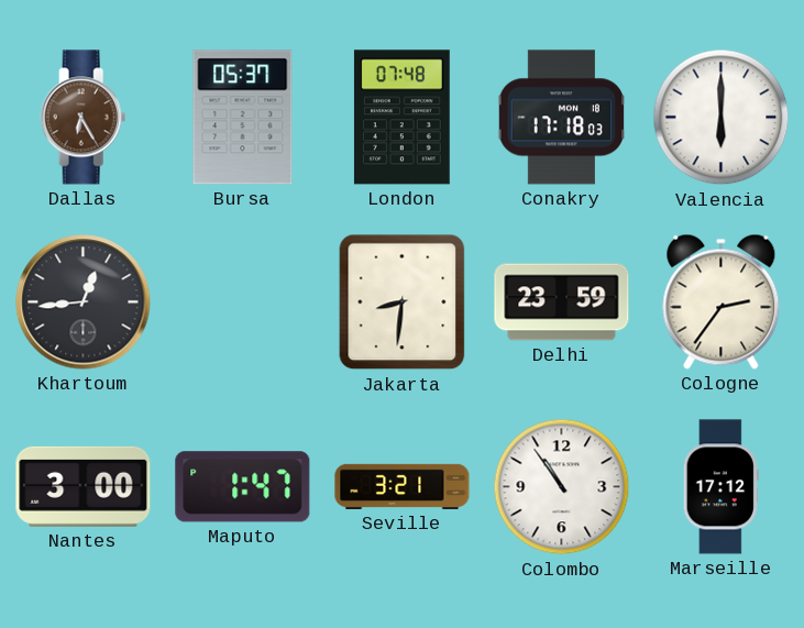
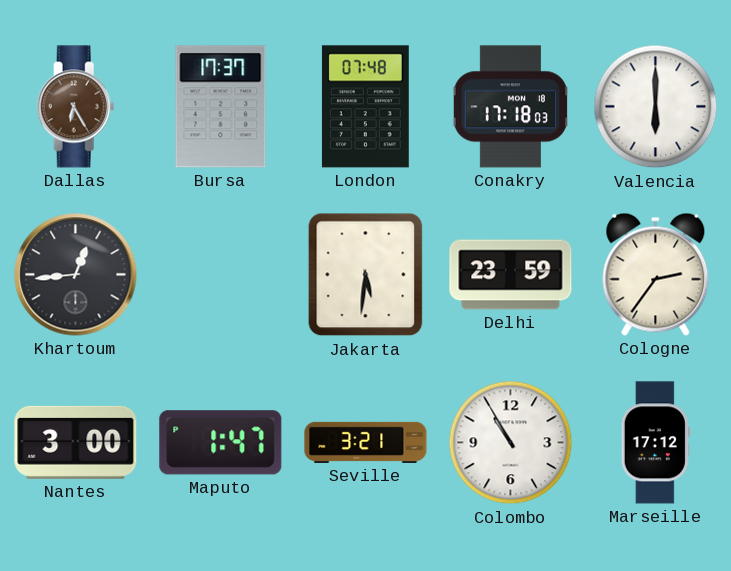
Bursa: 05:37 -> 17:37 (221, 107)
Jakarta: 8:31 -> 5:31 (366, 275)
Colombo: 10:54 -> 10:55 (511, 443)
